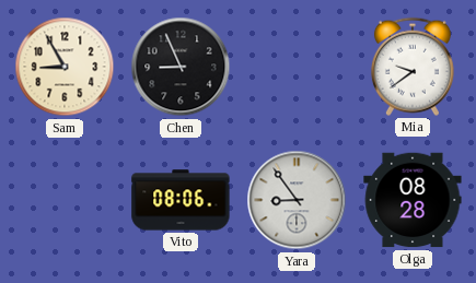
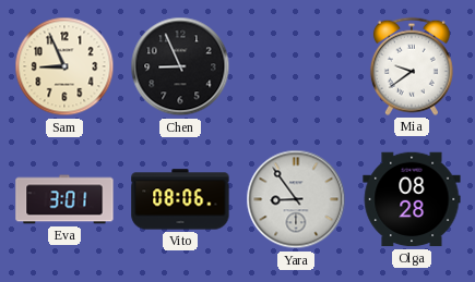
Sam: 8:55 -> 8:56 (64, 66)
Eva: none -> 3:01 (64, 199)
